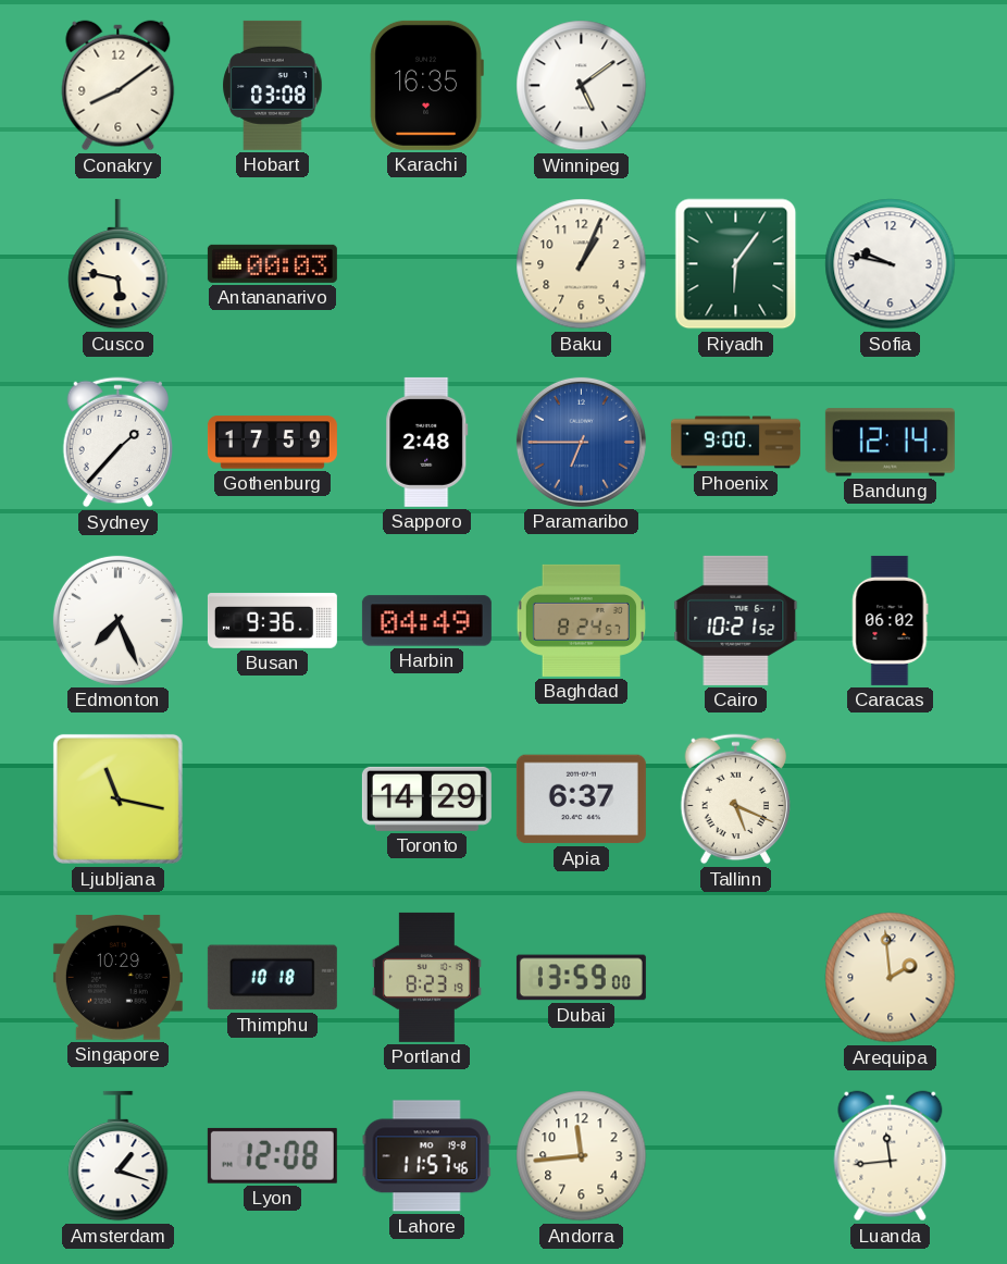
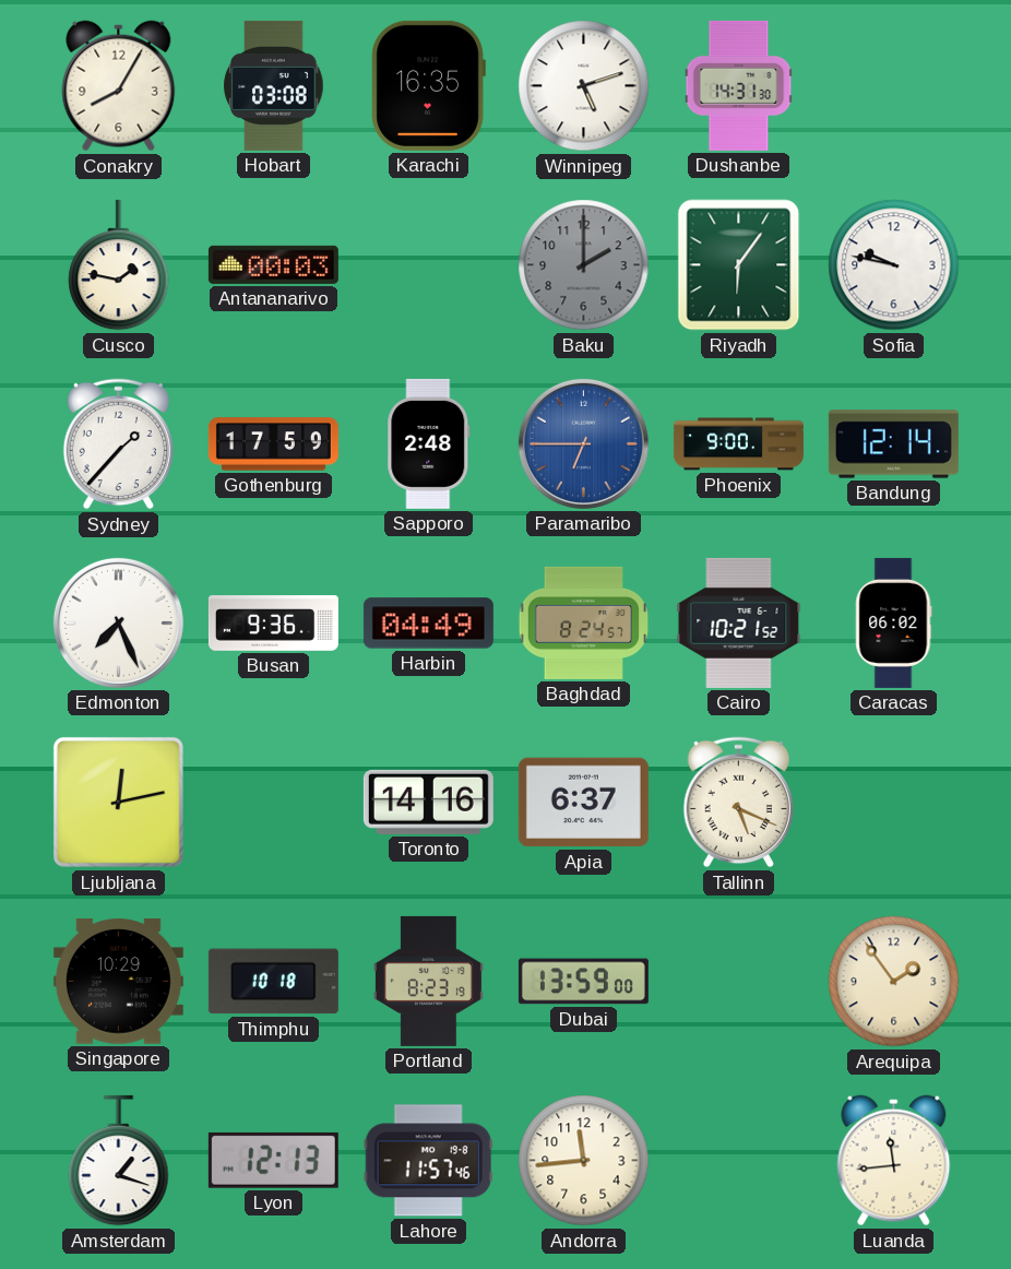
Conakry: 8:09 -> 8:05 (119, 86)
Winnipeg: 5:09 -> 5:12 (584, 86)
Dushanbe: none -> 14:31 (739, 85)
Cusco: 5:47 -> 1:47 (119, 265)
Baku: 1:04 -> 2:00 (584, 265)
Baku dial: cream -> grey (584, 265)
Ljubljana: 11:17 -> 12:13 (118, 802)
Toronto: 14:29 -> 14:16 (428, 802)
Arequipa: 1:59 -> 1:54 (894, 982)
Lyon: 12:08 -> 12:13 (273, 1160)
